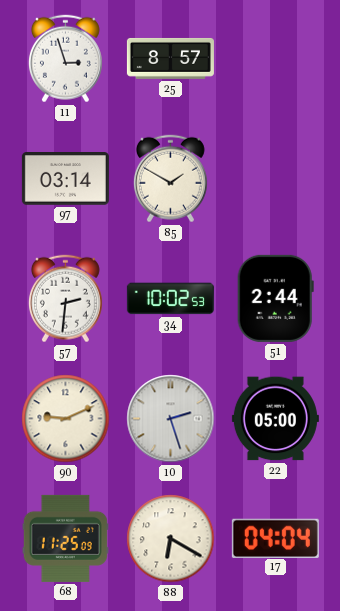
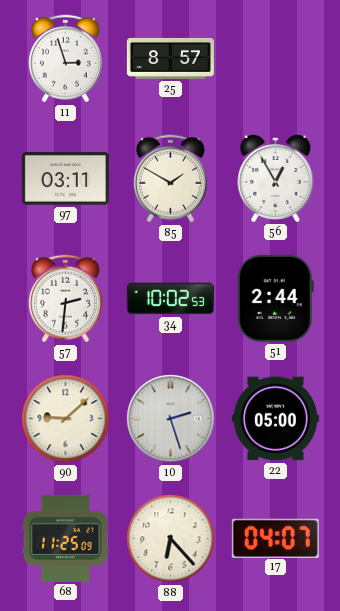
97: 03:14 -> 03:11 (65, 179)
56: none -> 12:55 (276, 178)
90: 9:11 -> 9:08 (66, 419)
88: 6:20 -> 6:23 (171, 539)
17: 04:04 -> 04:07 (275, 538)
